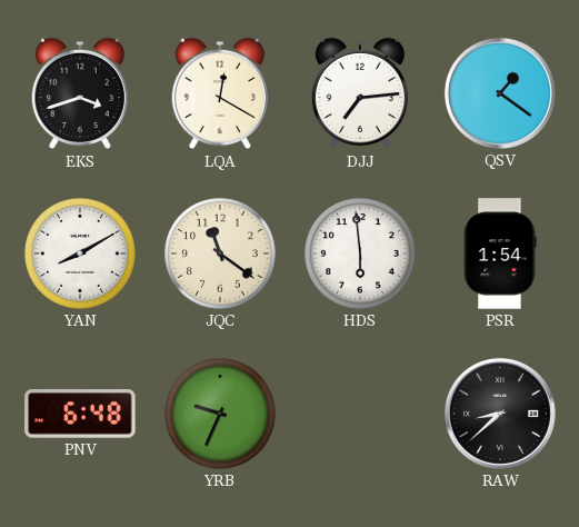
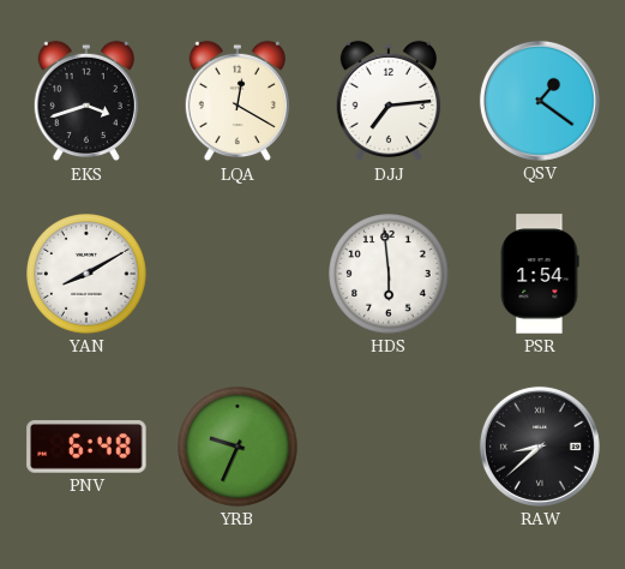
JQC: 11:21 -> none (220, 253)
